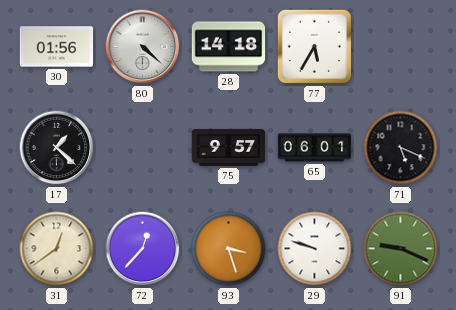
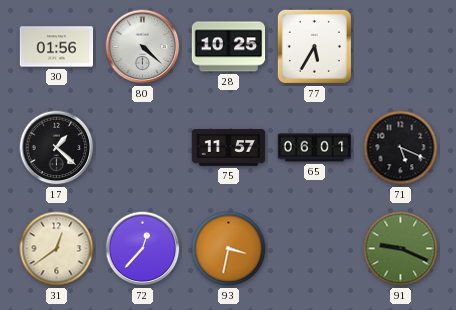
28: 14:18 -> 10:25 (229, 47)
75: 9:57 -> 11:57 (229, 148)
93: 3:27 -> 3:32 (229, 249)
29: 9:48 -> none (315, 249)
